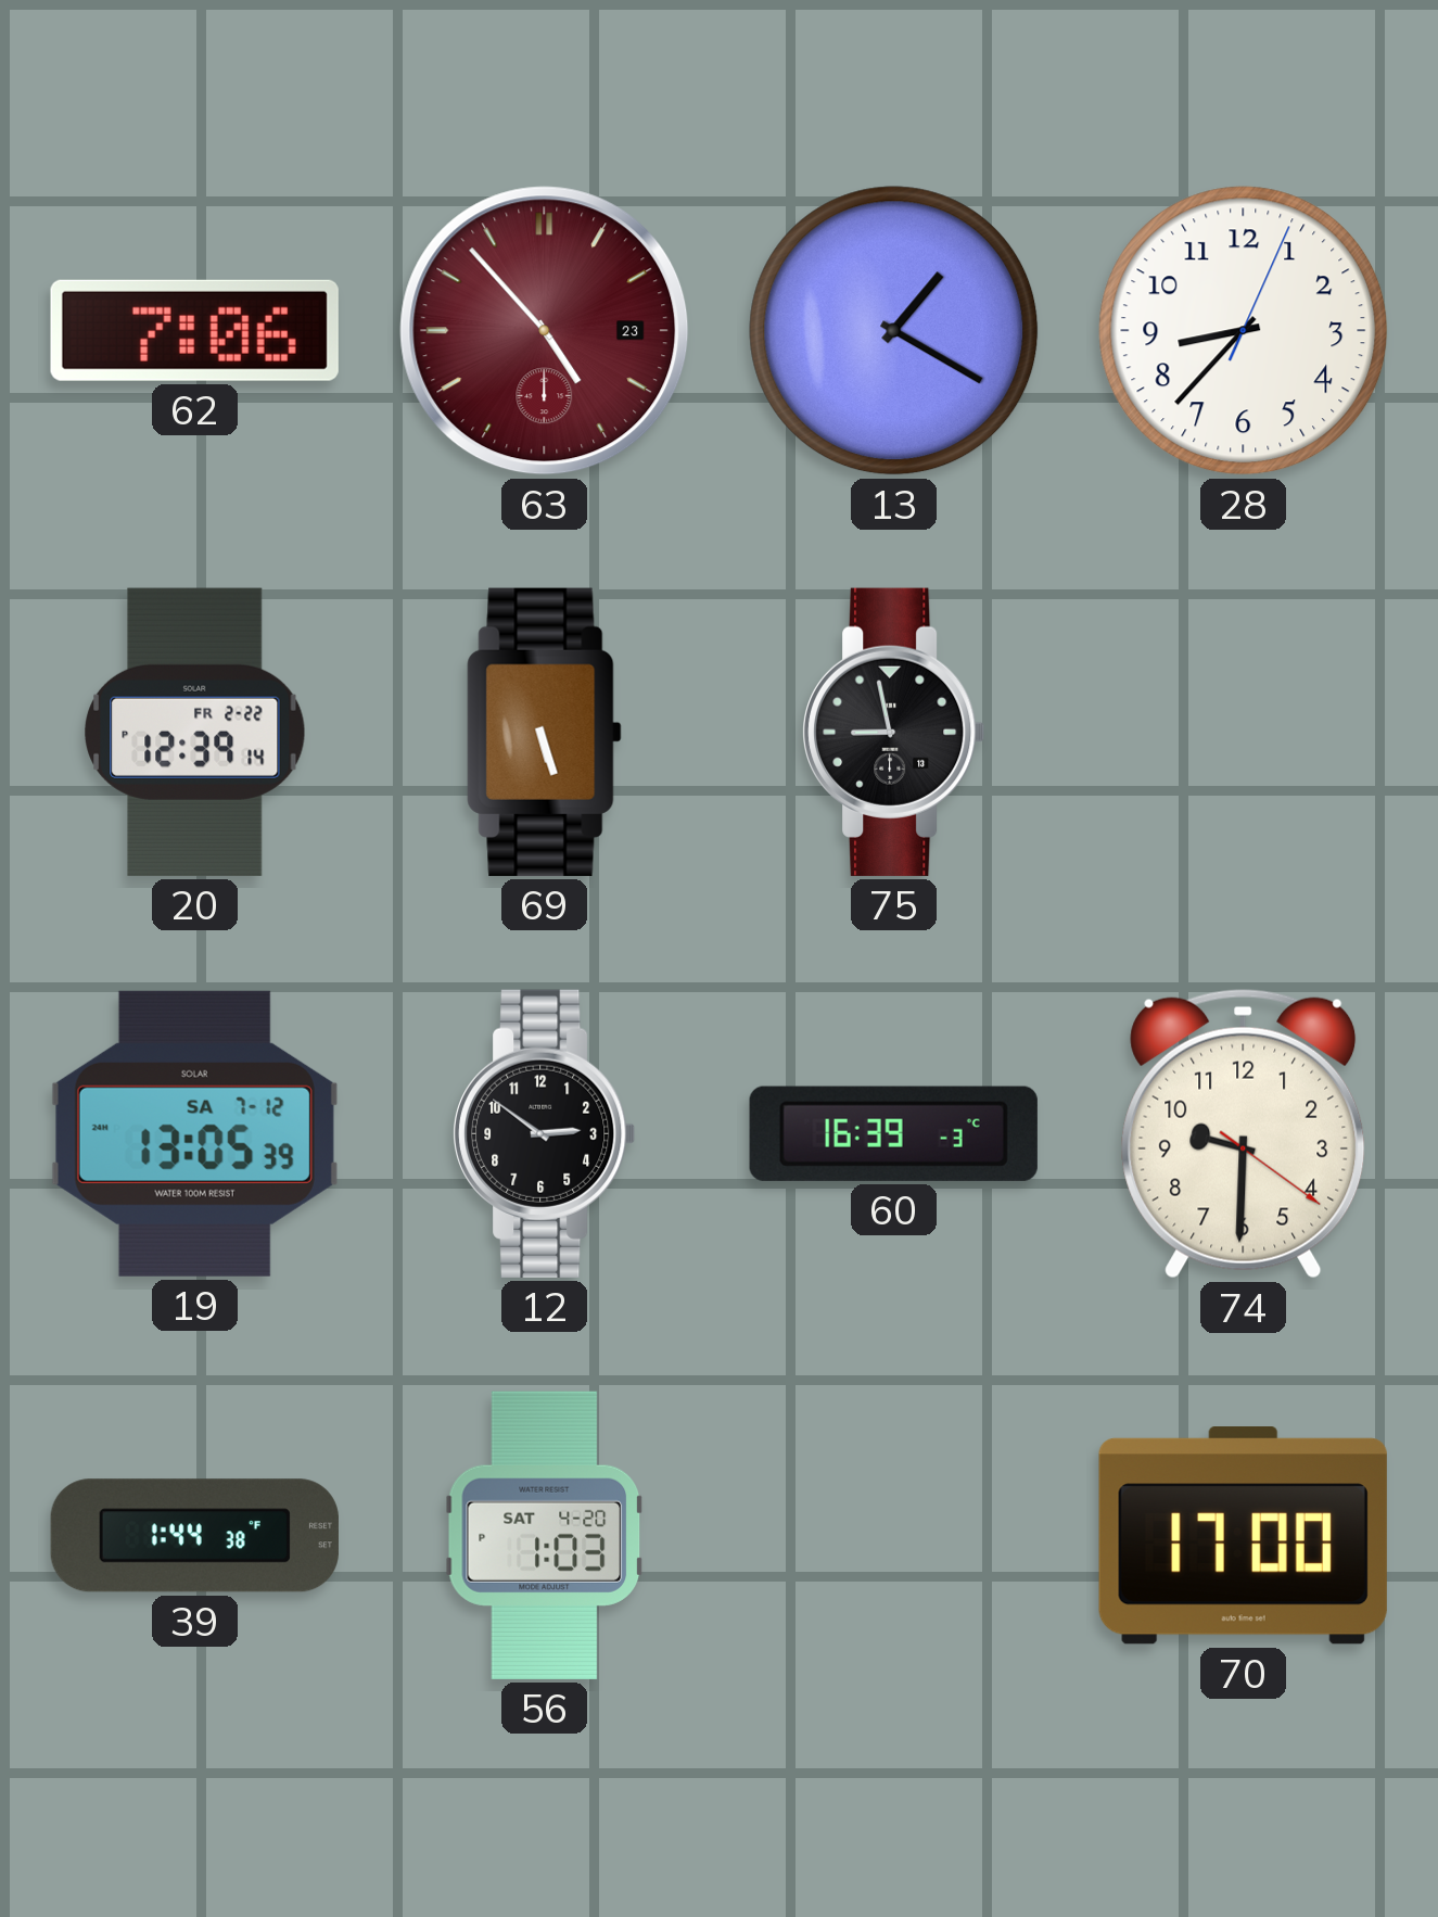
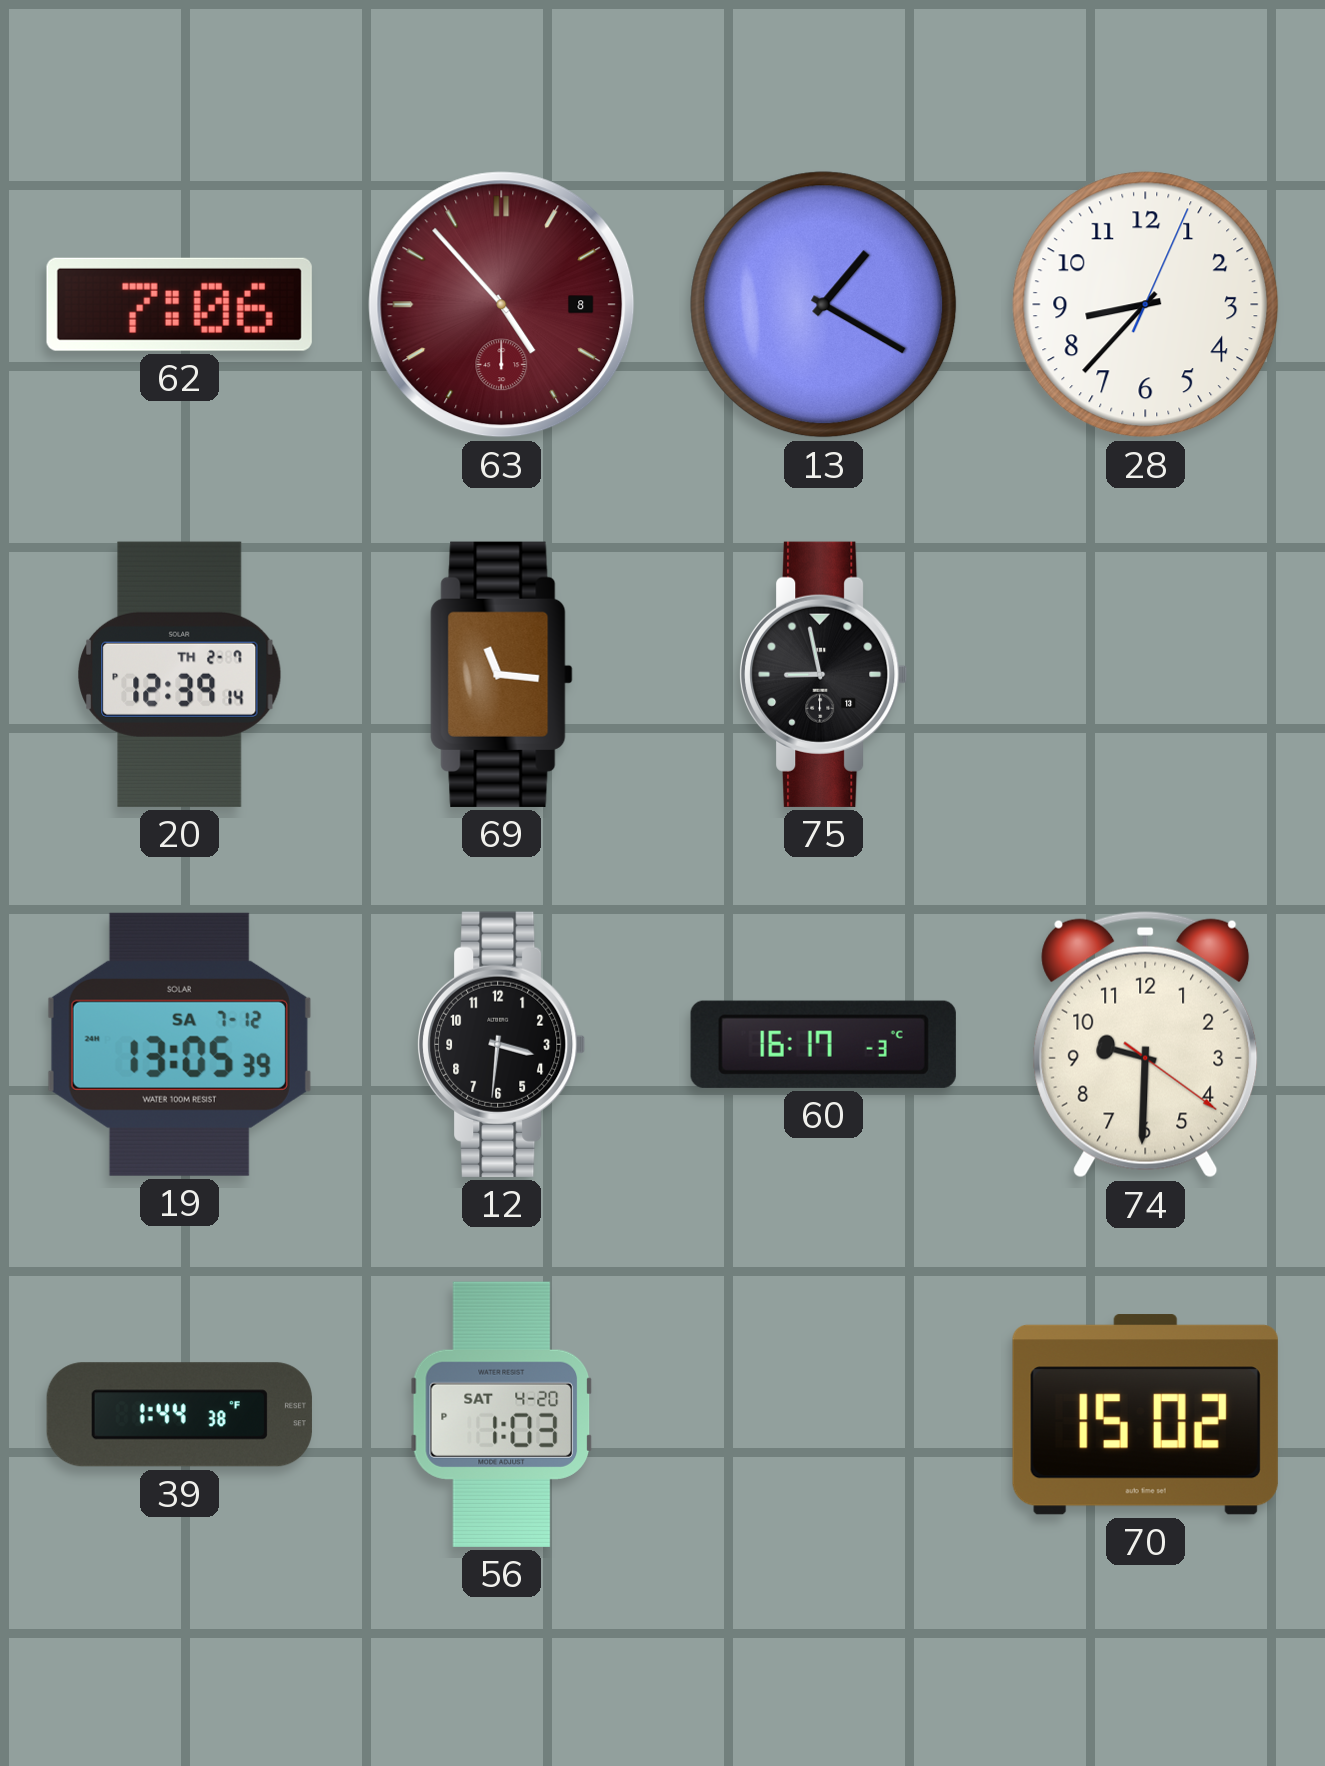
63 date: 23 -> 8 (502, 305)
20 date: FR 2-22 -> TH 2-7 (180, 674)
69: 5:27 -> 11:16 (502, 674)
12: 2:51 -> 3:31 (502, 1044)
60: 16:39 -> 16:17 (823, 1044)
70: 17:00 -> 15:02 (1145, 1415)
